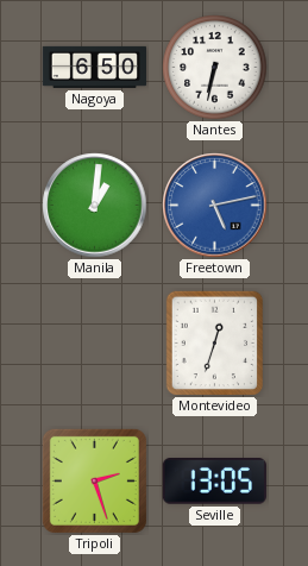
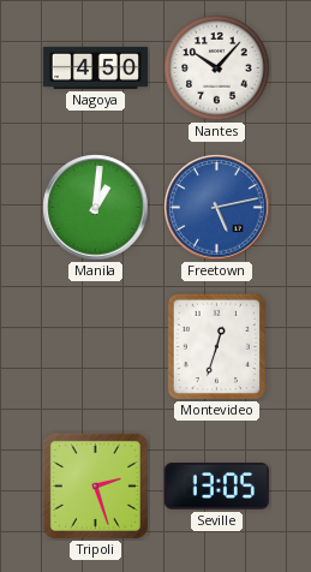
Nagoya: 6:50 -> 4:50 (96, 67)
Nantes: 6:32 -> 10:07 (217, 68)
